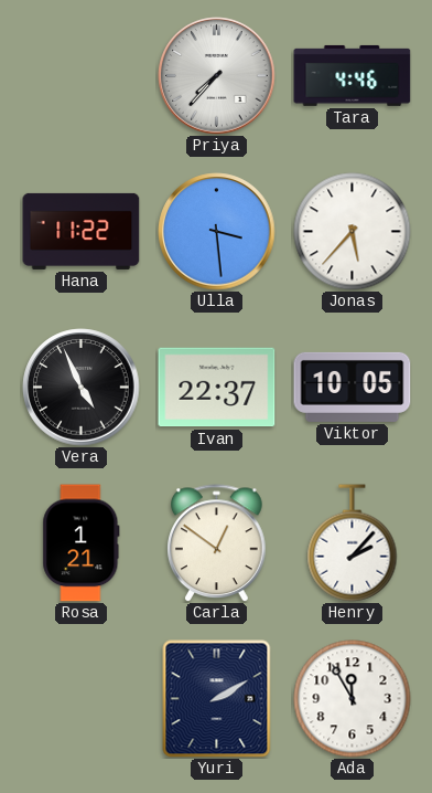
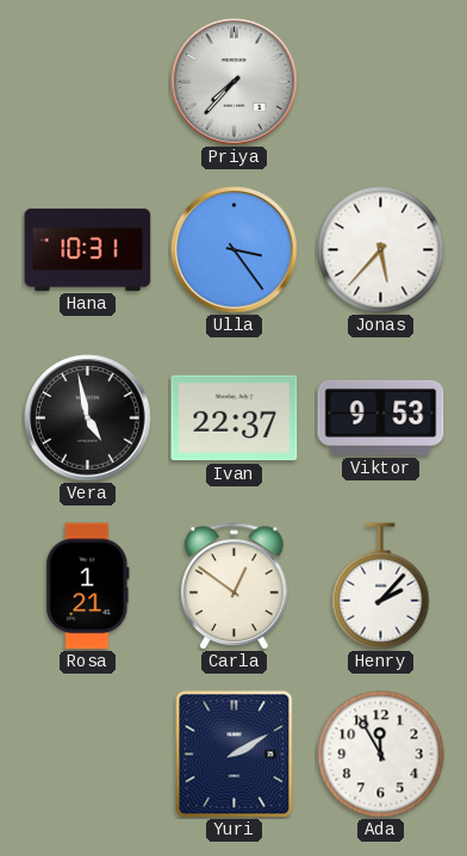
Tara: 4:46 -> none (353, 75)
Hana: 11:22 -> 10:31 (88, 249)
Ulla: 3:29 -> 3:24 (235, 250)
Vera: 4:56 -> 4:58 (88, 418)
Viktor: 10:05 -> 9:53 (381, 417)
